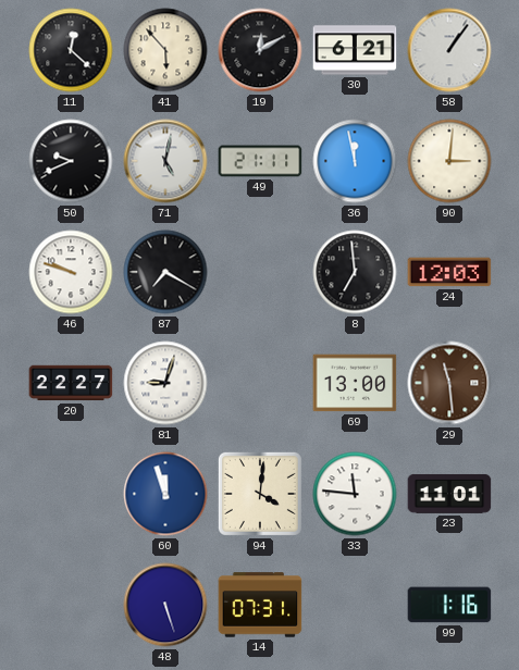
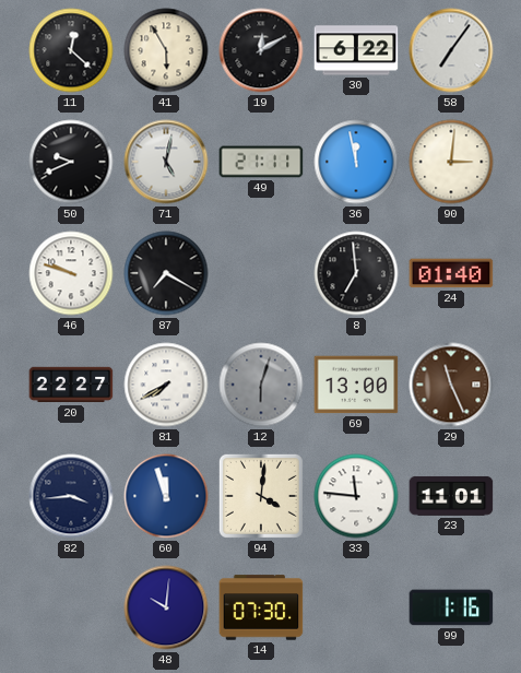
41: 5:53 -> 5:55 (166, 50)
30: 6:21 -> 6:22 (356, 50)
58: 1:06 -> 7:06 (451, 50)
24: 12:03 -> 01:40 (451, 273)
81: 9:03 -> 7:40 (166, 385)
12: none -> 6:03 (261, 385)
29: 11:29 -> 11:26 (451, 385)
82: none -> 3:44 (71, 496)
48: 5:27 -> 10:01 (166, 607)
14: 07:31 -> 07:30 (261, 607)
